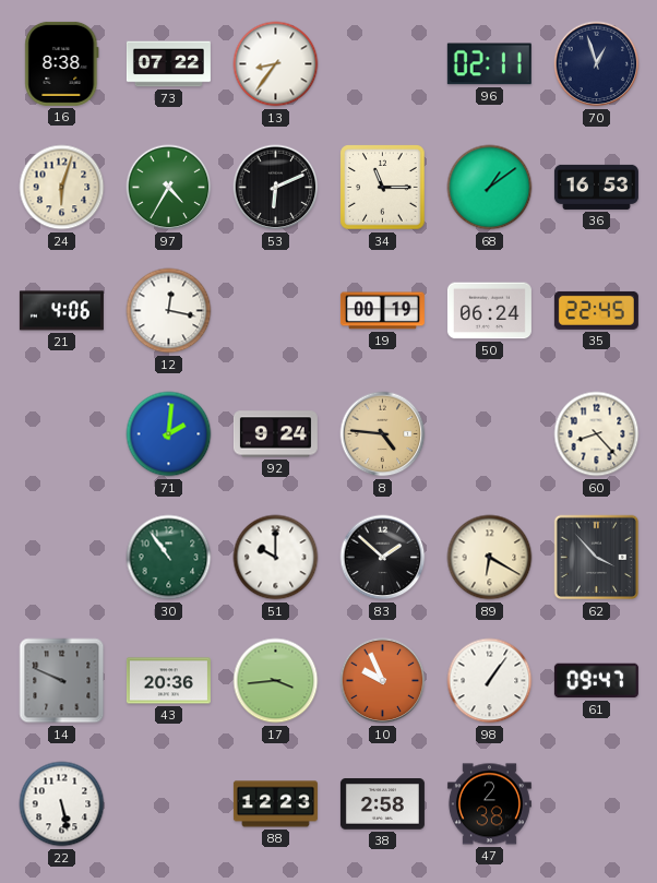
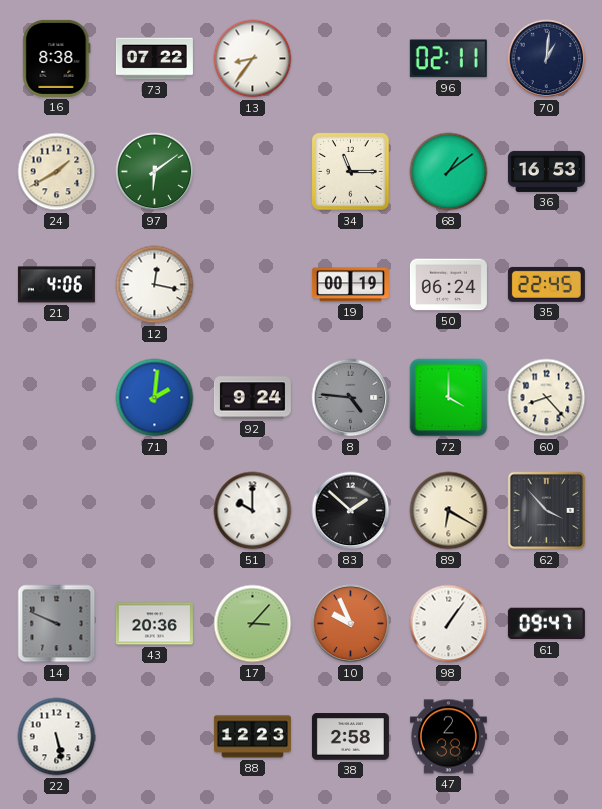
70: 12:57 -> 1:01 (547, 59)
24: 6:03 -> 1:40 (57, 172)
97: 4:35 -> 6:09 (155, 172)
53: 6:11 -> none (276, 188)
8 dial: champagne -> grey (351, 398)
72: none -> 4:00 (449, 398)
30: 10:54 -> none (169, 558)
17: 3:44 -> 3:07 (253, 624)
